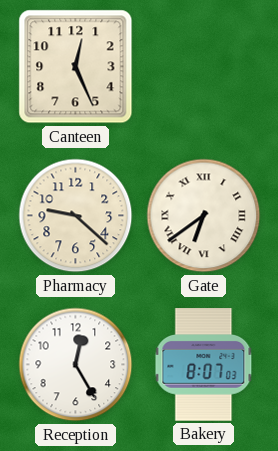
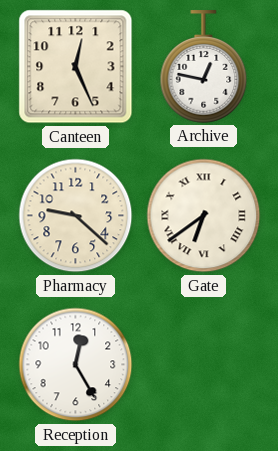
Archive: none -> 12:47 (204, 67)
Bakery: 8:07 -> none (204, 365)
